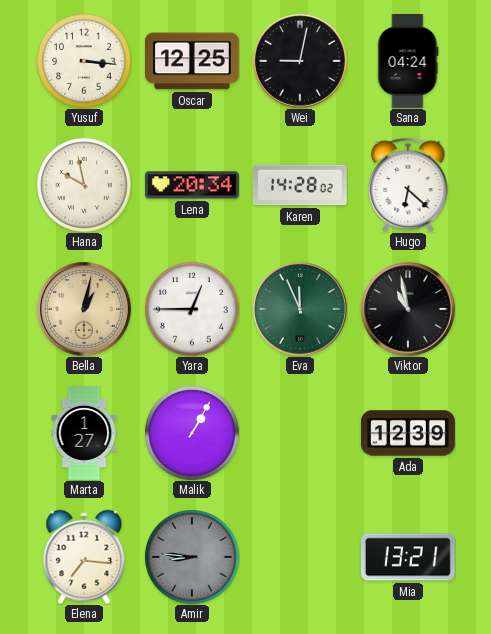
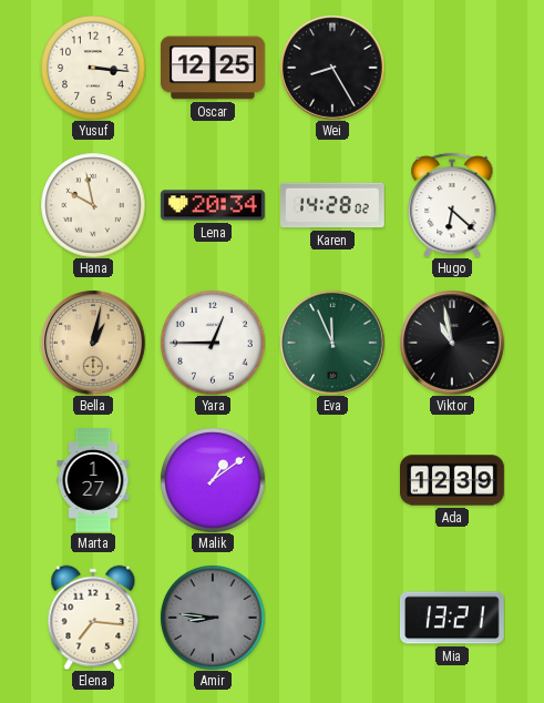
Wei: 9:02 -> 8:25 (332, 68)
Sana: 04:24 -> none (408, 62)
Malik: 1:05 -> 1:09 (213, 480)
